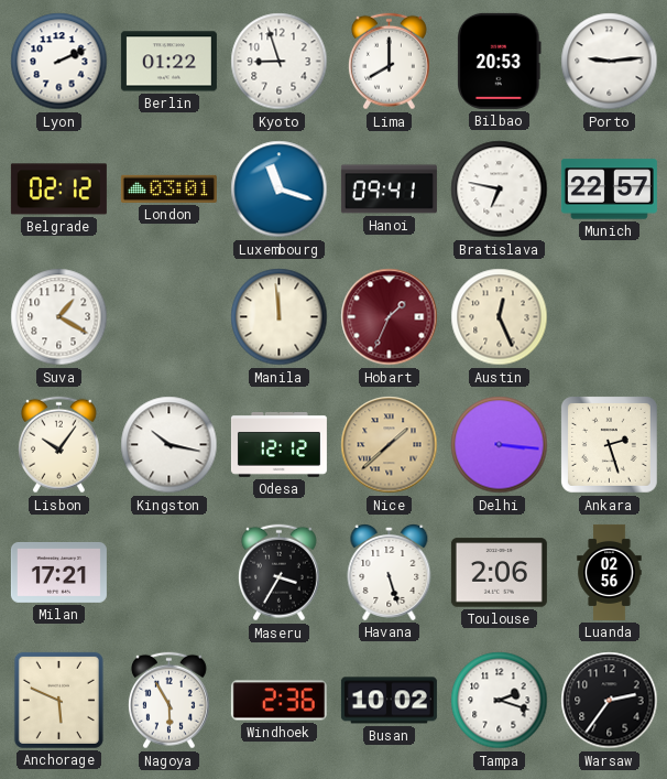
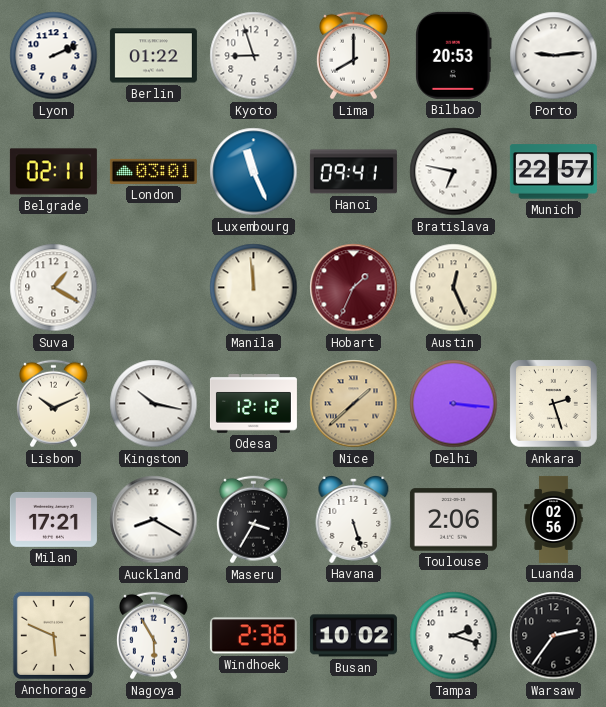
Belgrade: 02:12 -> 02:11 (53, 172)
Luxembourg: 11:18 -> 11:26 (254, 172)
Lisbon: 10:06 -> 10:11 (53, 404)
Auckland: none -> 8:20 (154, 520)
